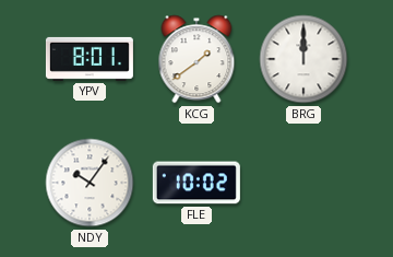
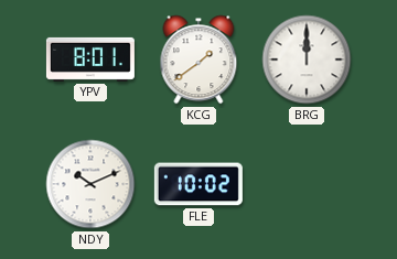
NDY: 10:06 -> 10:11 (90, 184)
